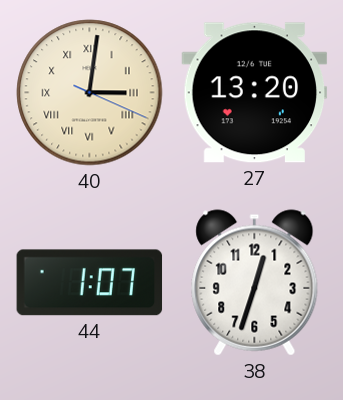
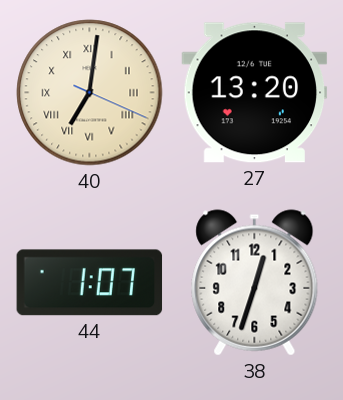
40: 3:01 -> 7:01 (90, 93)
